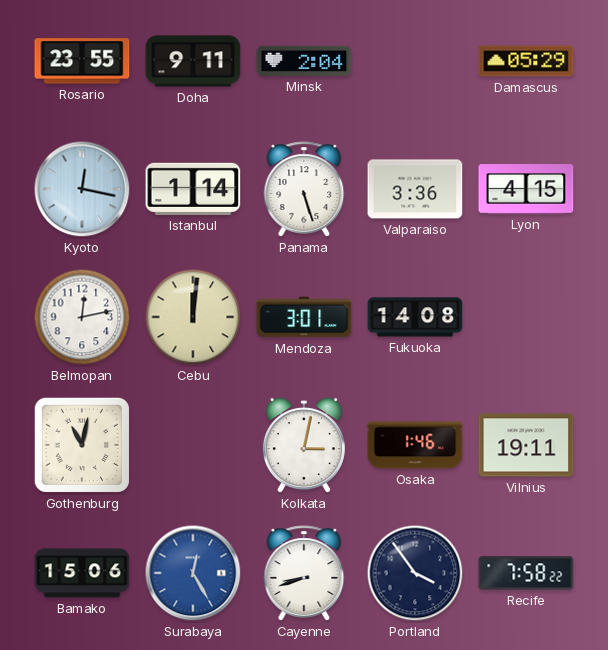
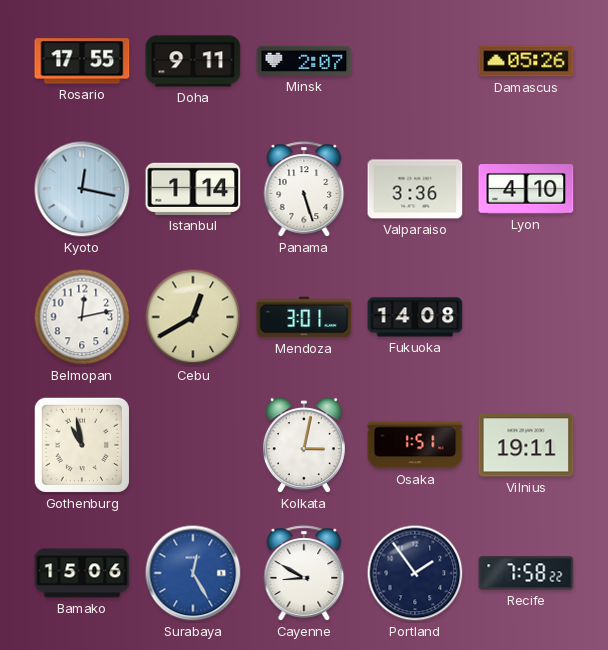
Rosario: 23:55 -> 17:55 (82, 61)
Minsk: 2:04 -> 2:07 (304, 61)
Damascus: 05:29 -> 05:26 (526, 61)
Lyon: 4:15 -> 4:10 (526, 190)
Cebu: 12:01 -> 12:40 (193, 317)
Gothenburg: 11:02 -> 10:58 (82, 445)
Osaka: 1:46 -> 1:51 (415, 445)
Cayenne: 8:42 -> 8:50 (304, 573)
Portland: 3:54 -> 1:54 (415, 573)
